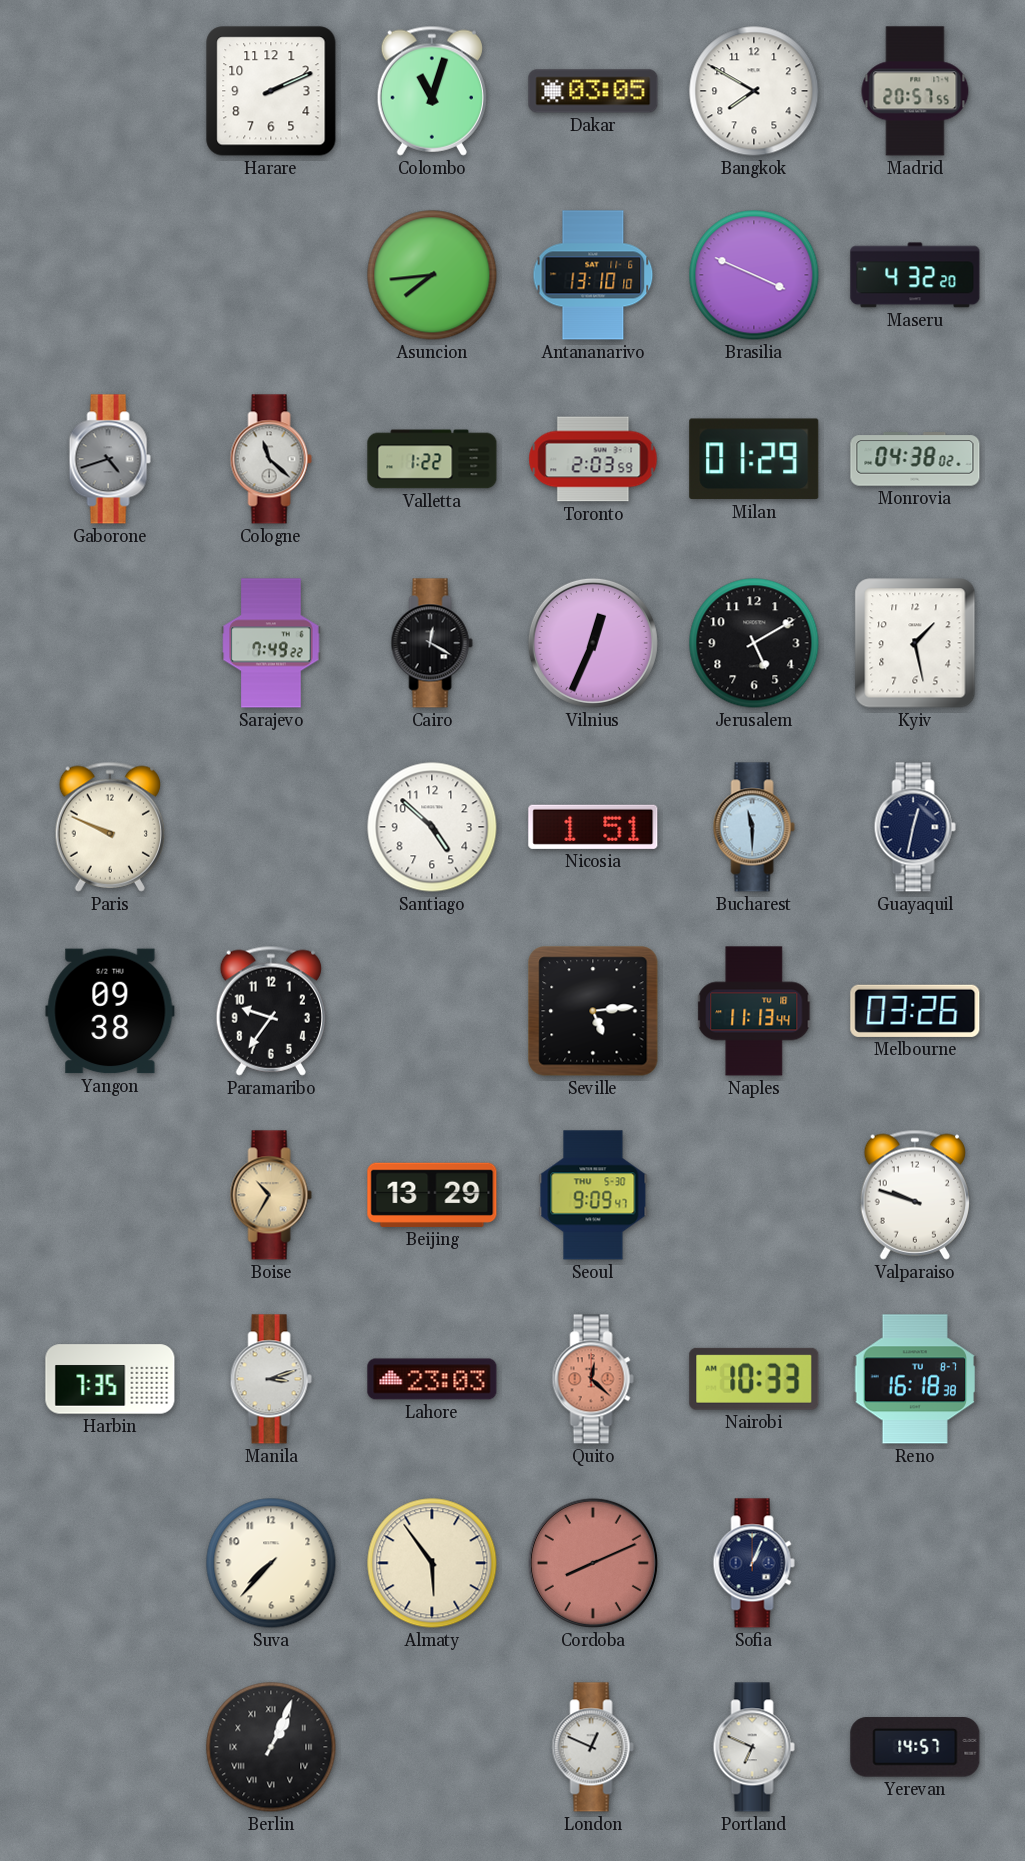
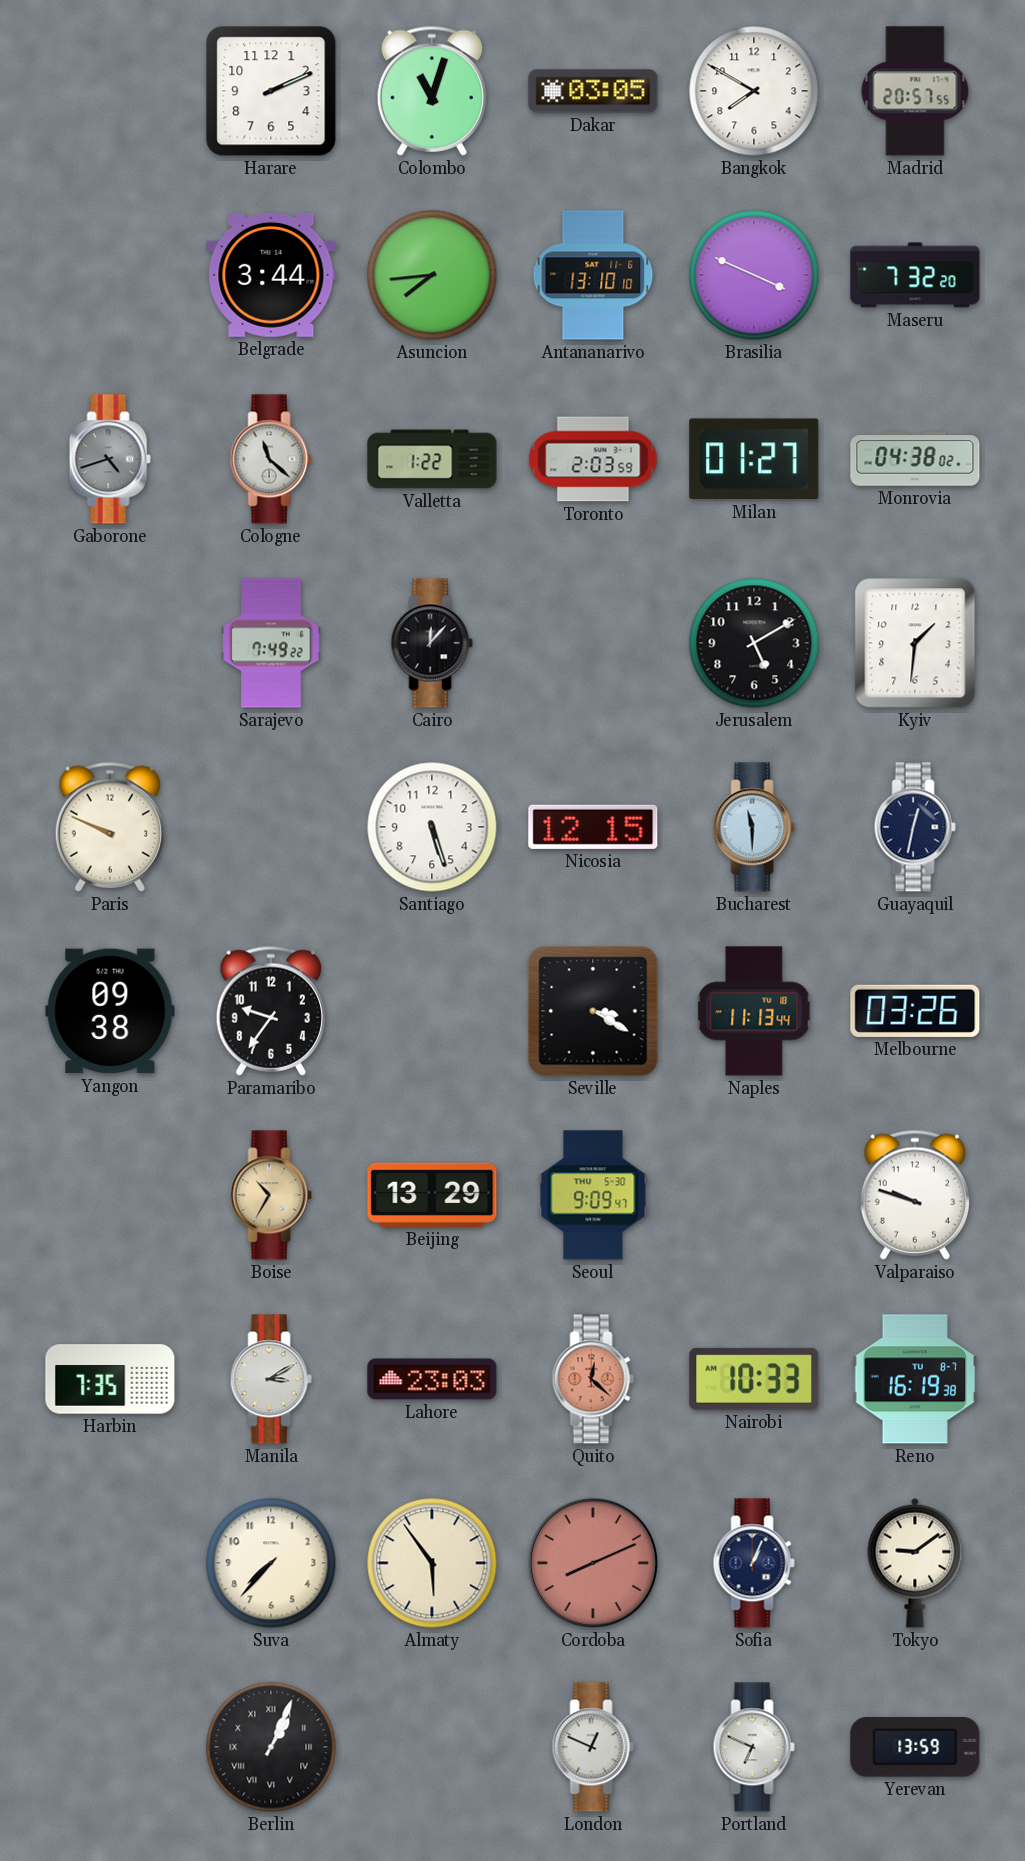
Belgrade: none -> 3:44 (271, 275)
Maseru: 4:32 -> 7:32 (915, 275)
Milan: 01:29 -> 01:27 (754, 459)
Cairo: 12:20 -> 12:07 (432, 643)
Vilnius: 12:34 -> none (593, 643)
Kyiv: 1:28 -> 1:31 (915, 643)
Santiago: 4:52 -> 5:27 (432, 827)
Nicosia: 1:51 -> 12:15 (593, 827)
Seville: 5:14 -> 3:20 (593, 1011)
Manila: 3:12 -> 3:10 (271, 1379)
Reno: 16:18 -> 16:19 (915, 1379)
Tokyo: none -> 9:09 (915, 1563)
Yerevan: 14:57 -> 13:59 (915, 1747)
